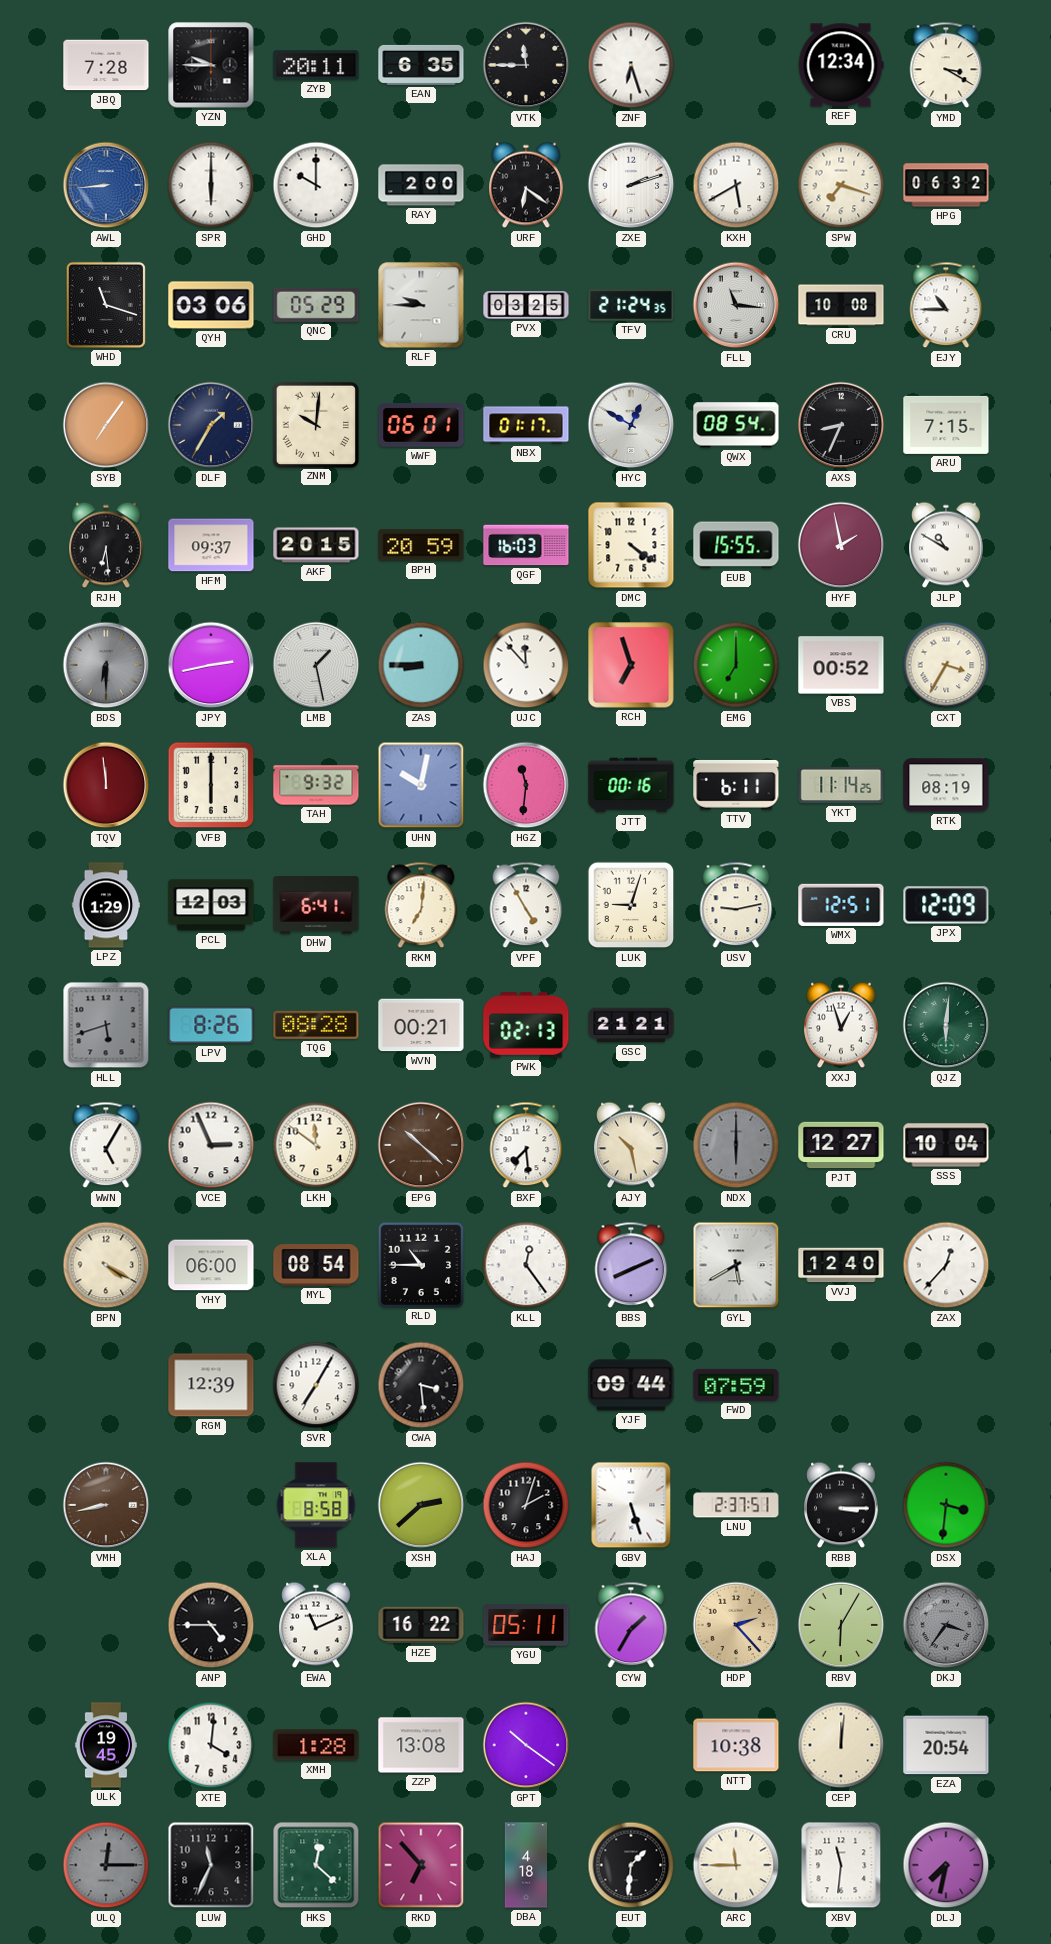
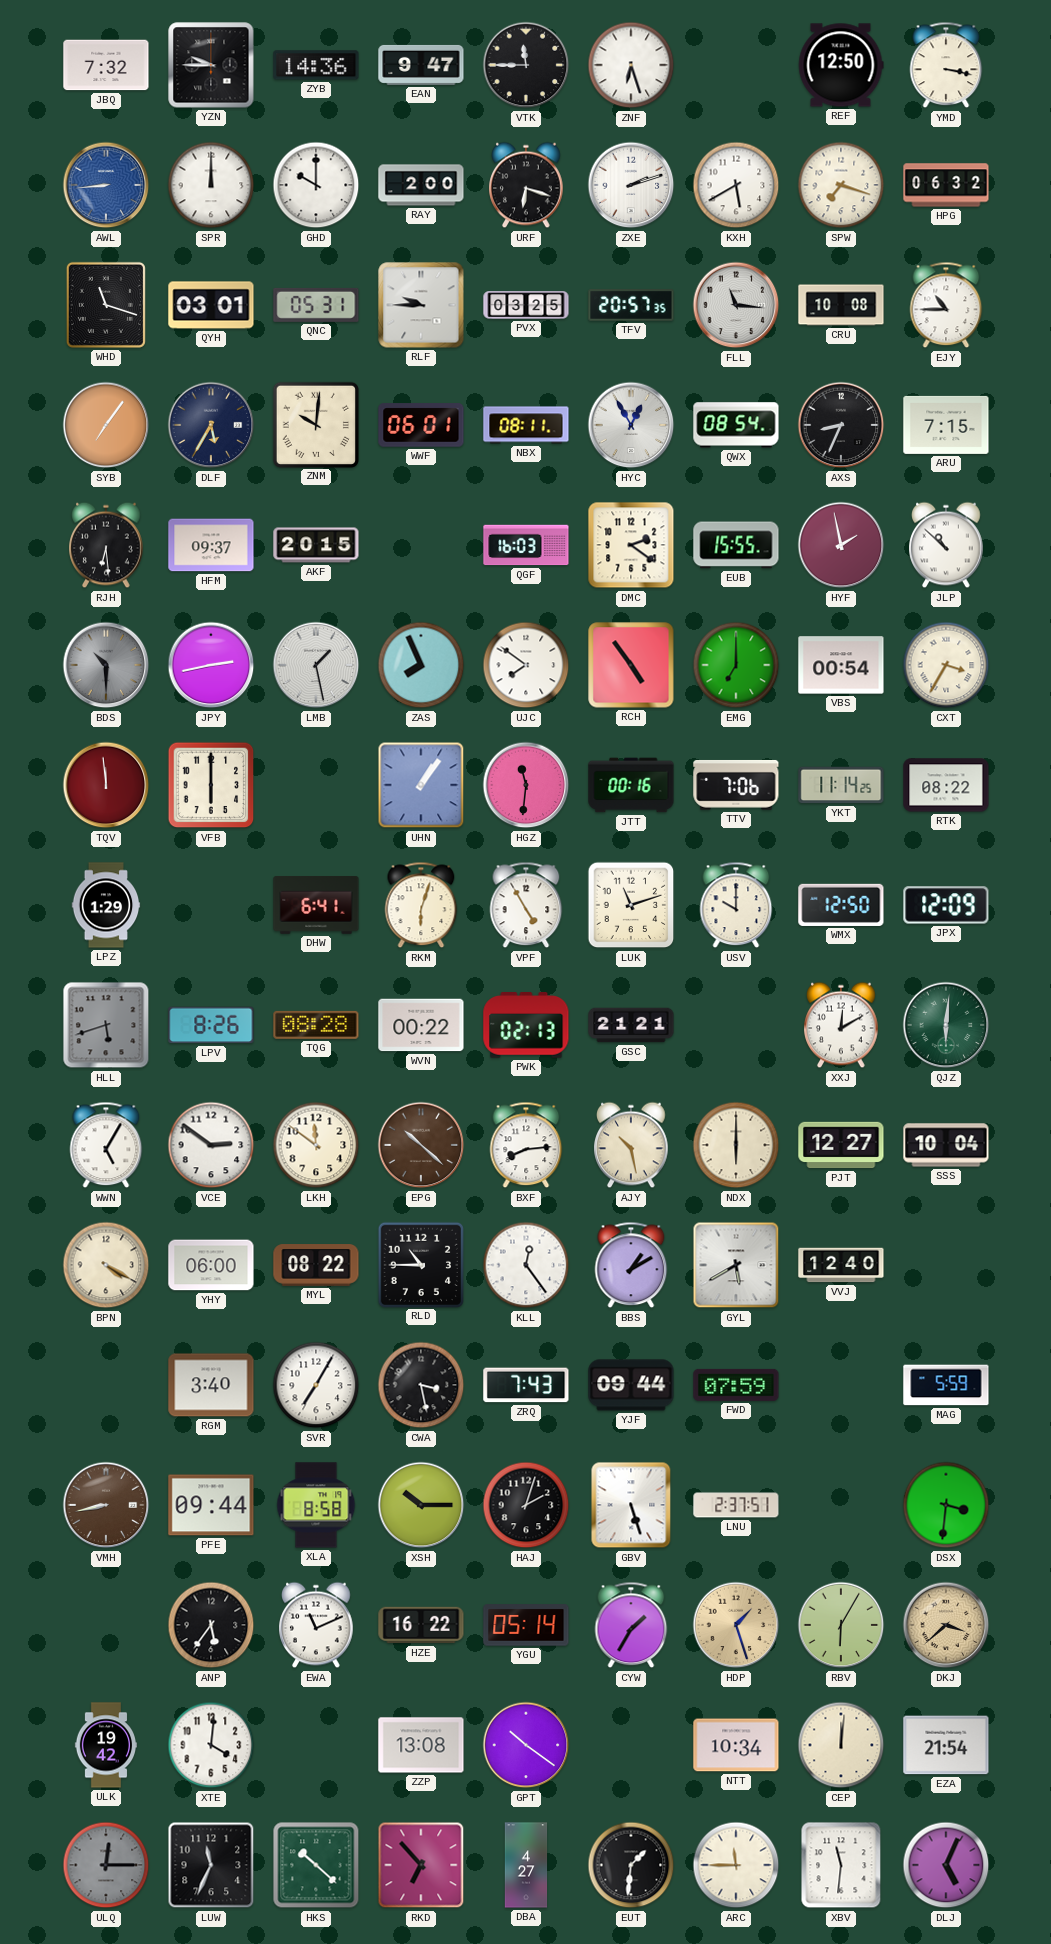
JBQ: 7:28 -> 7:32 (106, 65)
ZYB: 20:11 -> 14:36 (316, 65)
EAN: 6:35 -> 9:47 (421, 65)
REF: 12:34 -> 12:50 (841, 65)
YMD: 3:20 -> 3:17 (946, 65)
SPR: 6:00 -> 12:00 (211, 185)
URF: 6:21 -> 6:18 (527, 185)
QYH: 03:06 -> 03:01 (211, 305)
QNC: 05:29 -> 05:31 (316, 305)
TFV: 21:24 -> 20:57 (631, 305)
DLF: 1:35 -> 5:35 (211, 425)
NBX: 01:17 -> 08:11 (526, 425)
HYC: 12:50 -> 12:55 (631, 425)
BPH: 20:59 -> none (421, 545)
DMC: 4:21 -> 2:21 (631, 545)
JLP: 10:50 -> 10:52 (947, 545)
BDS: 6:30 -> 10:30 (106, 665)
ZAS: 8:45 -> 7:56 (421, 665)
UJC: 11:53 -> 7:51 (526, 665)
RCH: 6:57 -> 4:54 (631, 665)
VBS: 00:52 -> 00:54 (841, 665)
TAH: 9:32 -> none (316, 785)
UHN: 10:02 -> 1:06 (421, 785)
TTV: 6:11 -> 7:06 (736, 785)
RTK: 08:19 -> 08:22 (946, 785)
PCL: 12:03 -> none (211, 905)
RKM: 7:01 -> 6:03 (421, 905)
LUK: 9:03 -> 11:12 (631, 905)
USV: 9:13 -> 10:00 (736, 905)
WMX: 12:51 -> 12:50 (841, 905)
WVN: 00:21 -> 00:22 (421, 1025)
XXJ: 12:57 -> 12:10 (842, 1025)
VCE: 2:56 -> 2:51 (211, 1145)
BXF: 7:29 -> 8:14 (526, 1145)
NDX dial: grey -> cream (736, 1145)
MYL: 08:54 -> 08:22 (316, 1265)
BBS: 8:11 -> 1:10 (631, 1265)
ZAX: 12:37 -> none (946, 1265)
RGM: 12:39 -> 3:40 (211, 1385)
CWA: 3:29 -> 3:28 (421, 1385)
ZRQ: none -> 7:43 (526, 1385)
MAG: none -> 5:59 (946, 1385)
PFE: none -> 09:44 (211, 1505)
XSH: 2:38 -> 10:15 (421, 1505)
RBB: 3:15 -> none (842, 1505)
ANP: 4:45 -> 5:36 (211, 1625)
YGU: 05:11 -> 05:14 (526, 1625)
HDP: 2:23 -> 1:27 (736, 1625)
DKJ: 3:36 -> 3:38 (946, 1625)
DKJ dial: grey -> champagne (946, 1625)
ULK: 19:45 -> 19:42 (105, 1745)
XMH: 1:28 -> none (316, 1745)
NTT: 10:38 -> 10:34 (736, 1745)
EZA: 20:54 -> 21:54 (946, 1745)
HKS: 12:22 -> 10:22 (316, 1865)
DBA: 4:18 -> 4:27 (526, 1865)
DLJ: 7:32 -> 5:04 (946, 1865)
